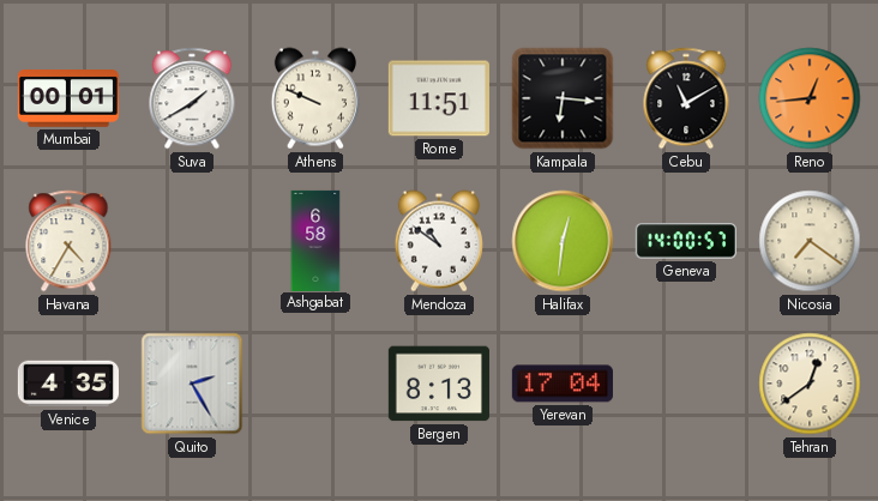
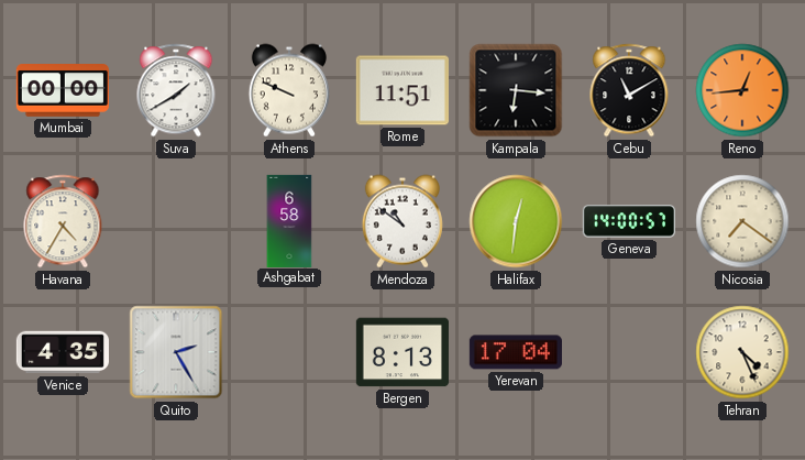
Mumbai: 00:01 -> 00:00 (63, 91)
Tehran: 12:39 -> 4:26 (742, 352)
